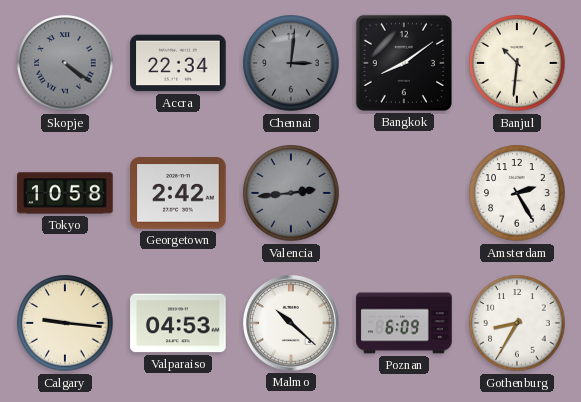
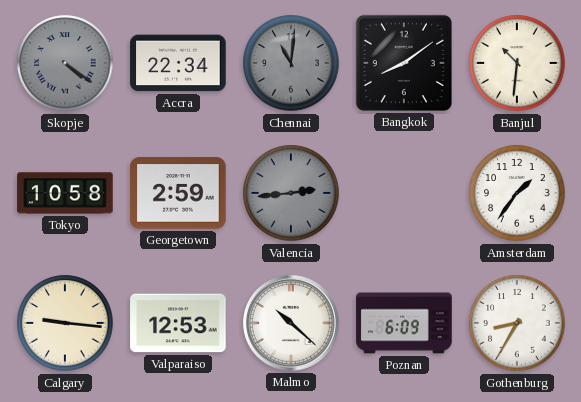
Chennai: 3:01 -> 11:01 (291, 63)
Georgetown: 2:42 -> 2:59 (178, 193)
Amsterdam: 2:25 -> 1:36 (517, 193)
Valparaiso: 04:53 -> 12:53 (178, 323)
